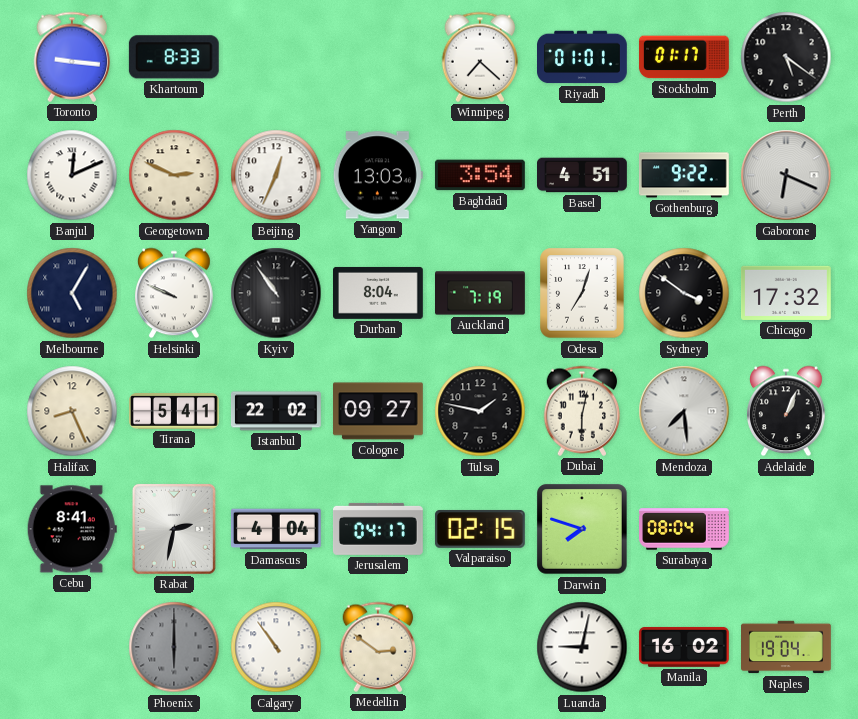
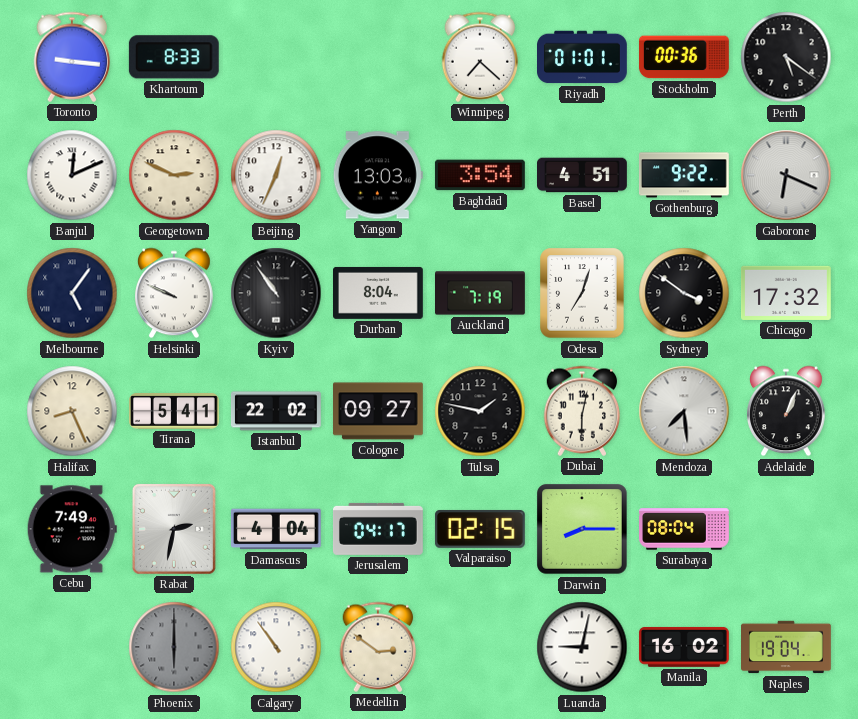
Stockholm: 01:17 -> 00:36 (684, 57)
Melbourne: 5:05 -> 5:06 (72, 293)
Cebu: 8:41 -> 7:49 (72, 529)
Darwin: 7:48 -> 8:15 (583, 530)
